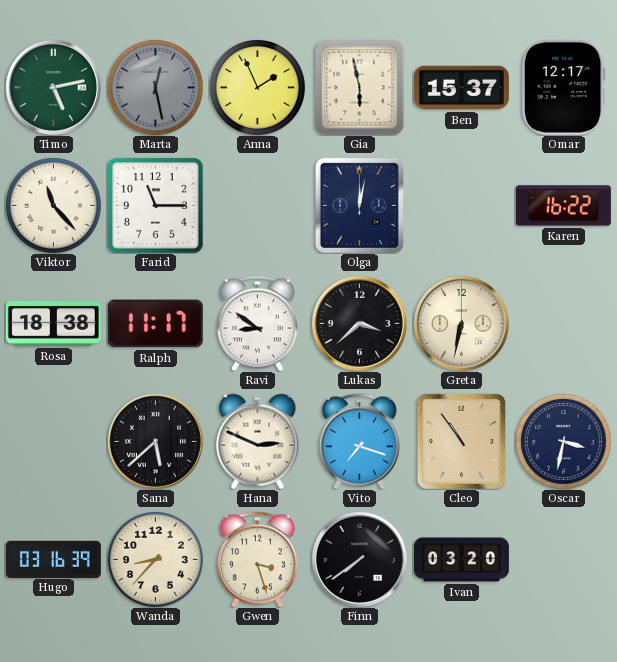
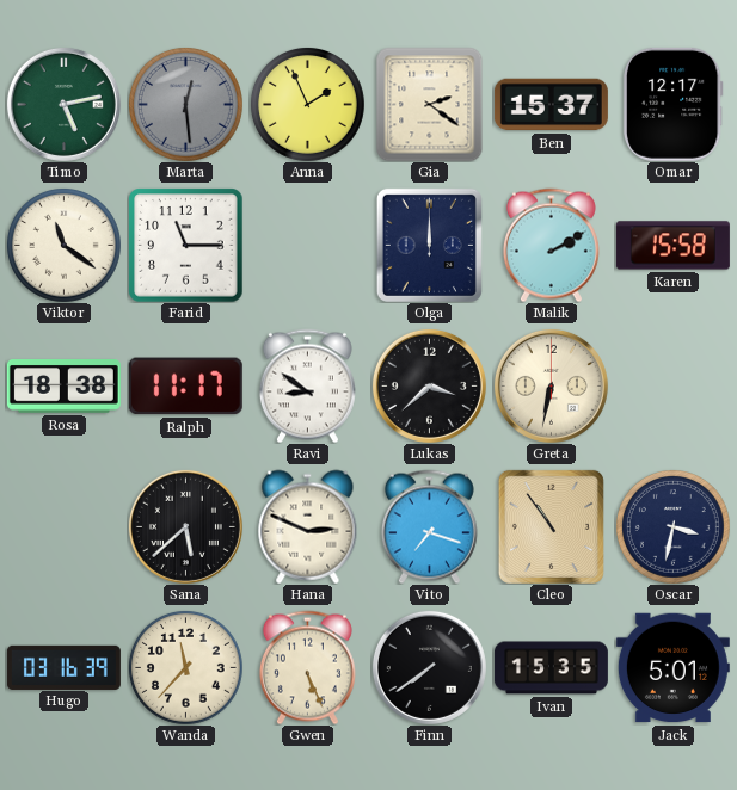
Marta: 12:28 -> 12:29 (185, 104)
Gia: 5:58 -> 2:21 (430, 104)
Viktor: 11:23 -> 11:21 (63, 245)
Olga: 12:02 -> 12:00 (429, 245)
Malik: none -> 2:10 (551, 245)
Karen: 16:22 -> 15:58 (672, 246)
Wanda: 8:37 -> 11:37 (185, 667)
Gwen: 3:27 -> 5:26 (307, 667)
Ivan: 03:20 -> 15:35 (551, 668)
Jack: none -> 5:01 (672, 668)
